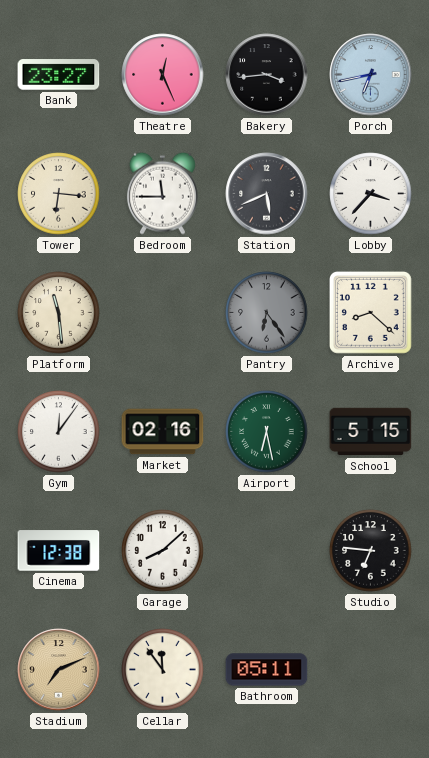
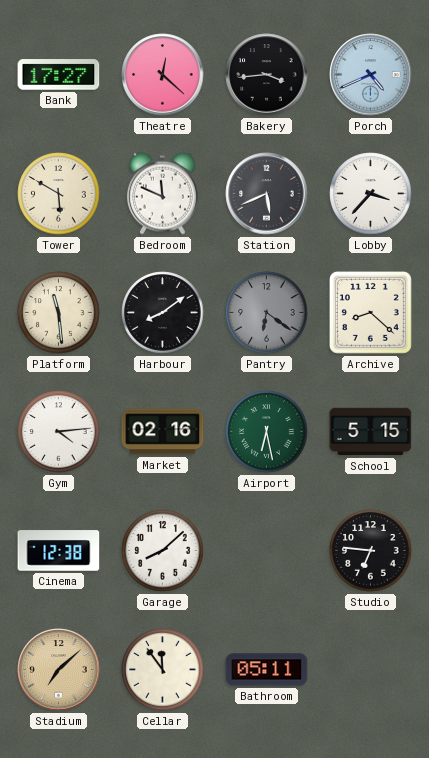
Bank: 23:27 -> 17:27 (59, 75)
Theatre: 12:26 -> 12:22 (163, 75)
Porch: 6:43 -> 4:41 (371, 75)
Tower: 6:16 -> 5:50 (59, 194)
Bedroom: 11:45 -> 11:49 (162, 193)
Harbour: none -> 8:09 (163, 313)
Pantry: 6:24 -> 6:21 (267, 313)
Gym: 12:06 -> 4:14 (59, 432)
Stadium: 7:11 -> 7:08 (59, 670)
